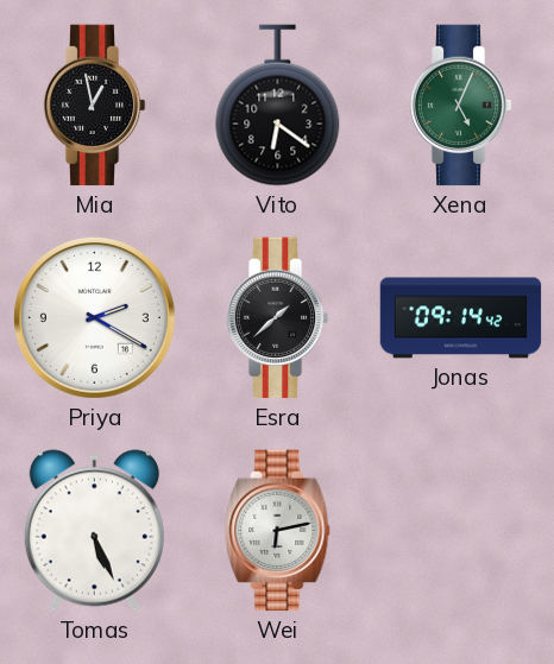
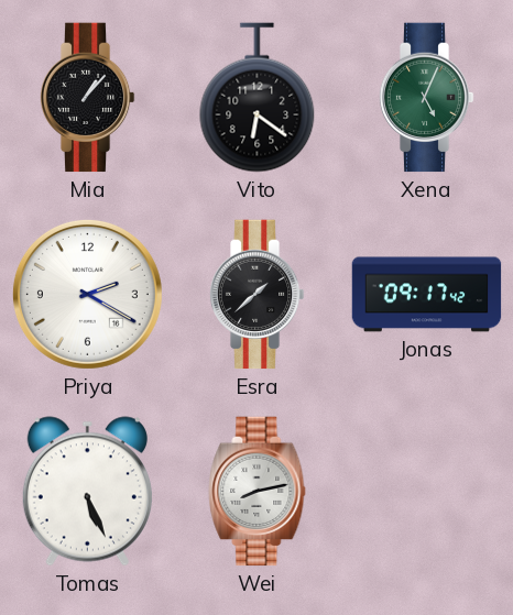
Mia: 12:58 -> 1:07 (87, 98)
Jonas: 09:14 -> 09:17 (427, 295)
Wei: 6:13 -> 8:13 (258, 492)
